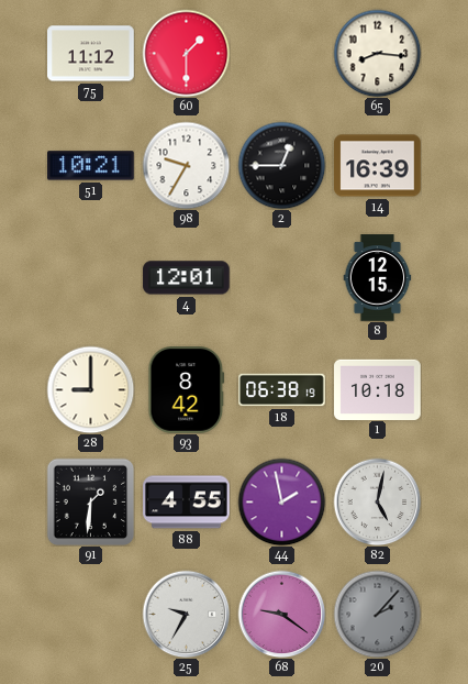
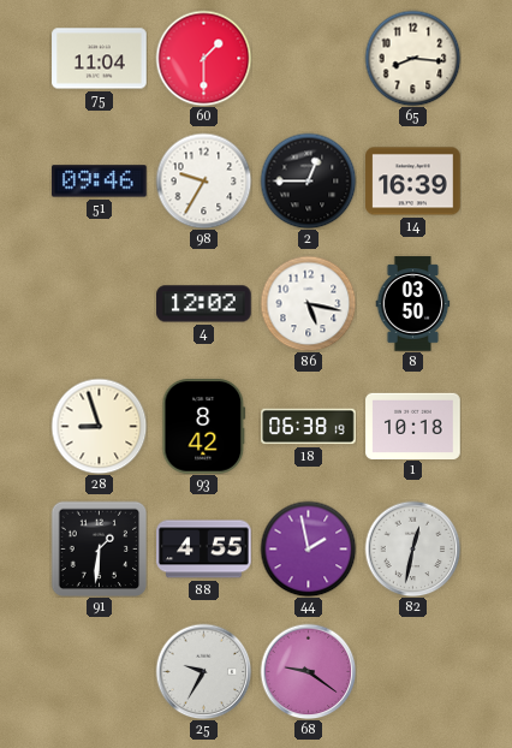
75: 11:12 -> 11:04 (100, 59)
51: 10:21 -> 09:46 (100, 182)
4: 12:01 -> 12:02 (204, 304)
86: none -> 5:17 (308, 303)
8: 12:15 -> 03:50 (413, 304)
28: 9:00 -> 8:57 (99, 426)
82: 5:02 -> 12:32 (412, 548)
20: 2:07 -> none (377, 614)
